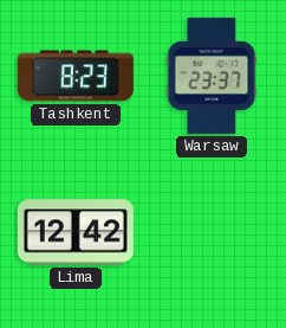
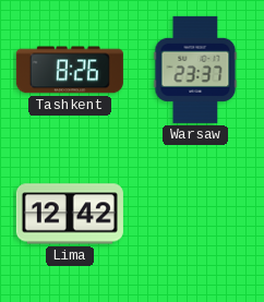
Tashkent: 8:23 -> 8:26 (70, 70)
